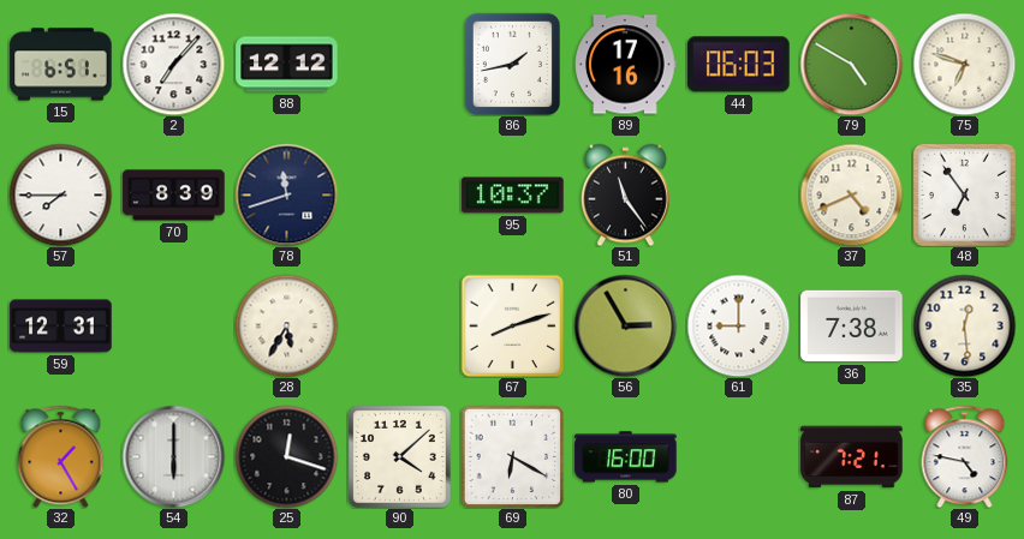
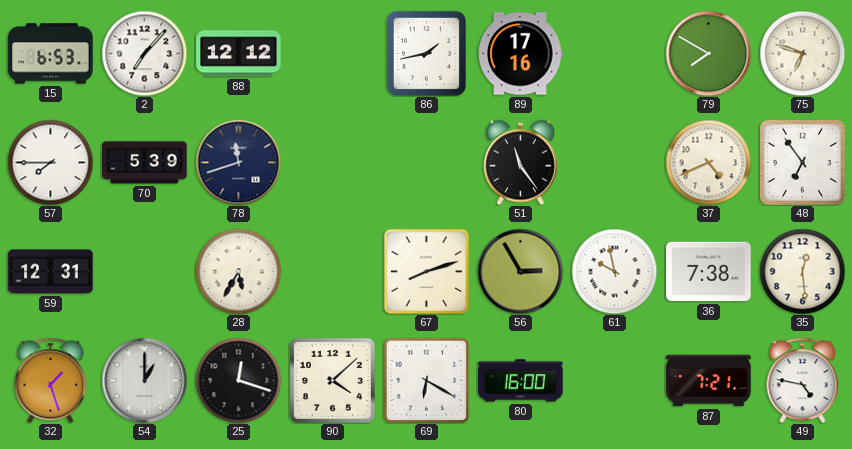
15: 6:51 -> 6:53 (51, 54)
44: 06:03 -> none (739, 65)
79: 4:50 -> 7:50 (708, 53)
70: 8:39 -> 5:39 (145, 163)
95: 10:37 -> none (513, 196)
61: 9:00 -> 9:58 (614, 271)
32: 1:25 -> 1:27 (51, 380)
54: 6:00 -> 1:00 (144, 380)
